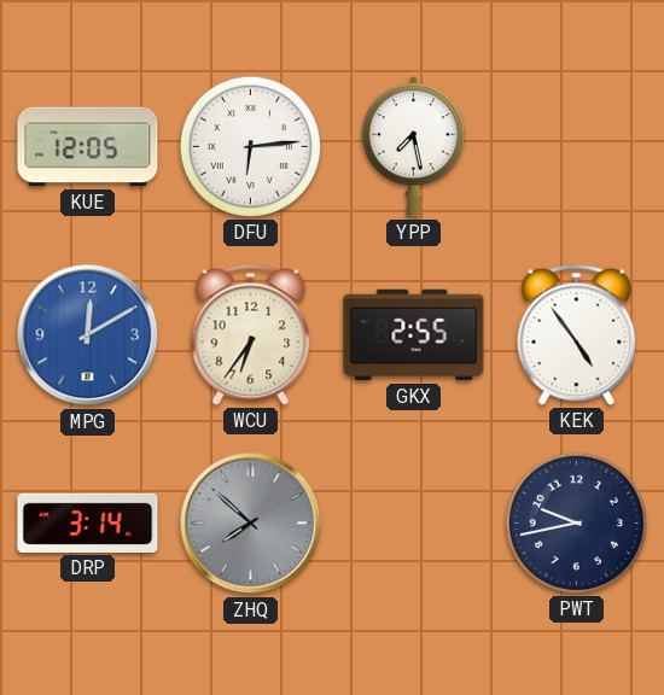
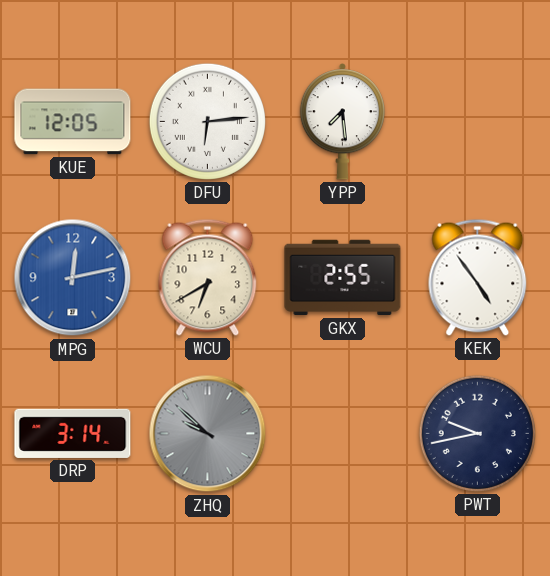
YPP: 7:28 -> 7:29 (342, 122)
MPG: 12:10 -> 12:13 (73, 278)
WCU: 6:36 -> 6:40 (208, 277)
ZHQ: 7:52 -> 9:52 (208, 434)
